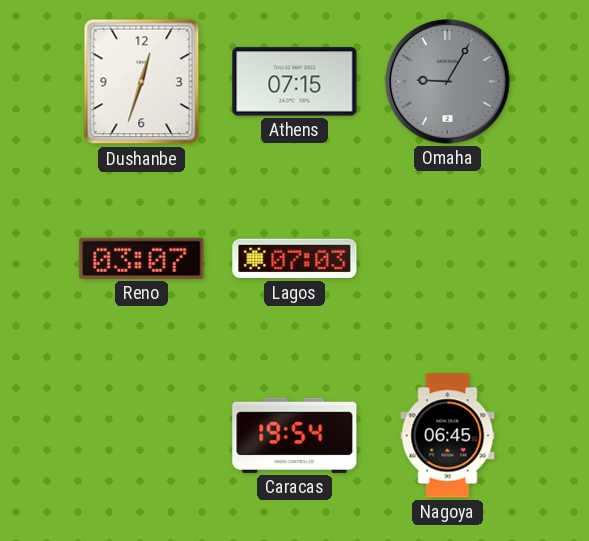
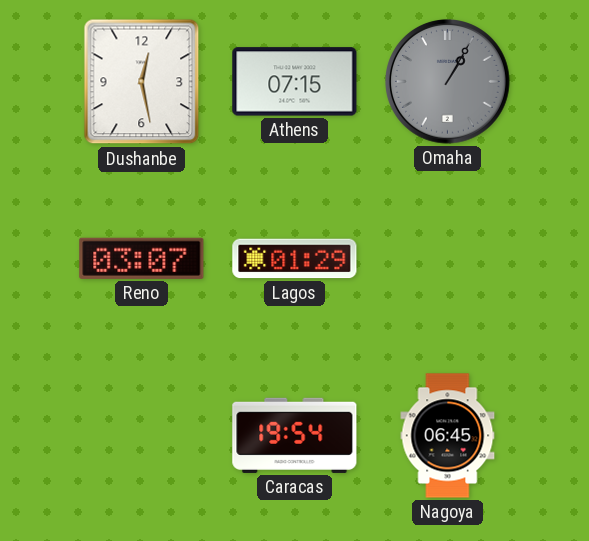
Dushanbe: 12:33 -> 12:28 (142, 82)
Omaha: 9:05 -> 1:05 (448, 82)
Lagos: 07:03 -> 01:29 (295, 259)
